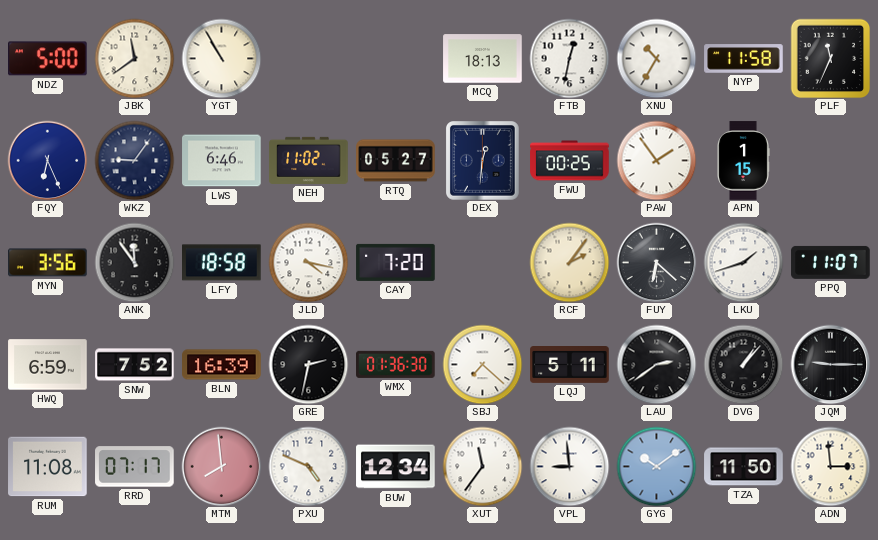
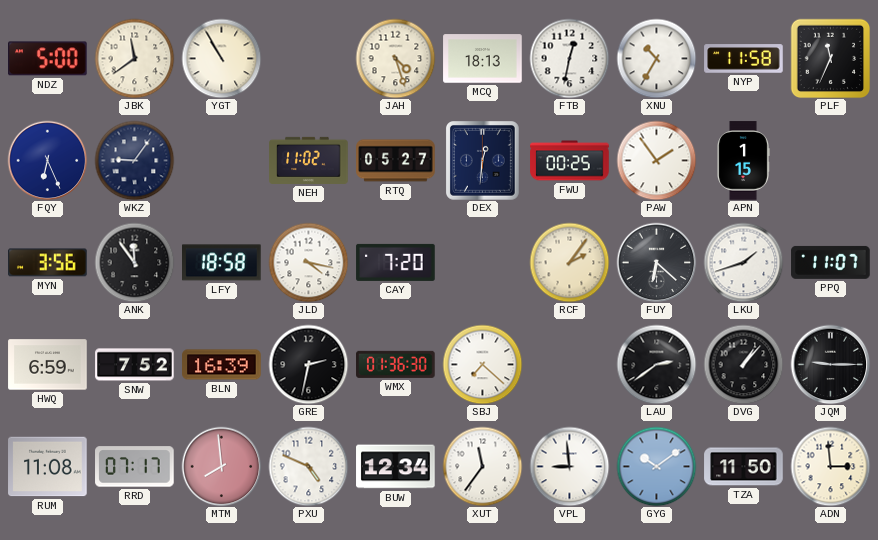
JAH: none -> 4:27 (395, 58)
LWS: 6:46 -> none (222, 161)
LQJ: 5:11 -> none (570, 365)
